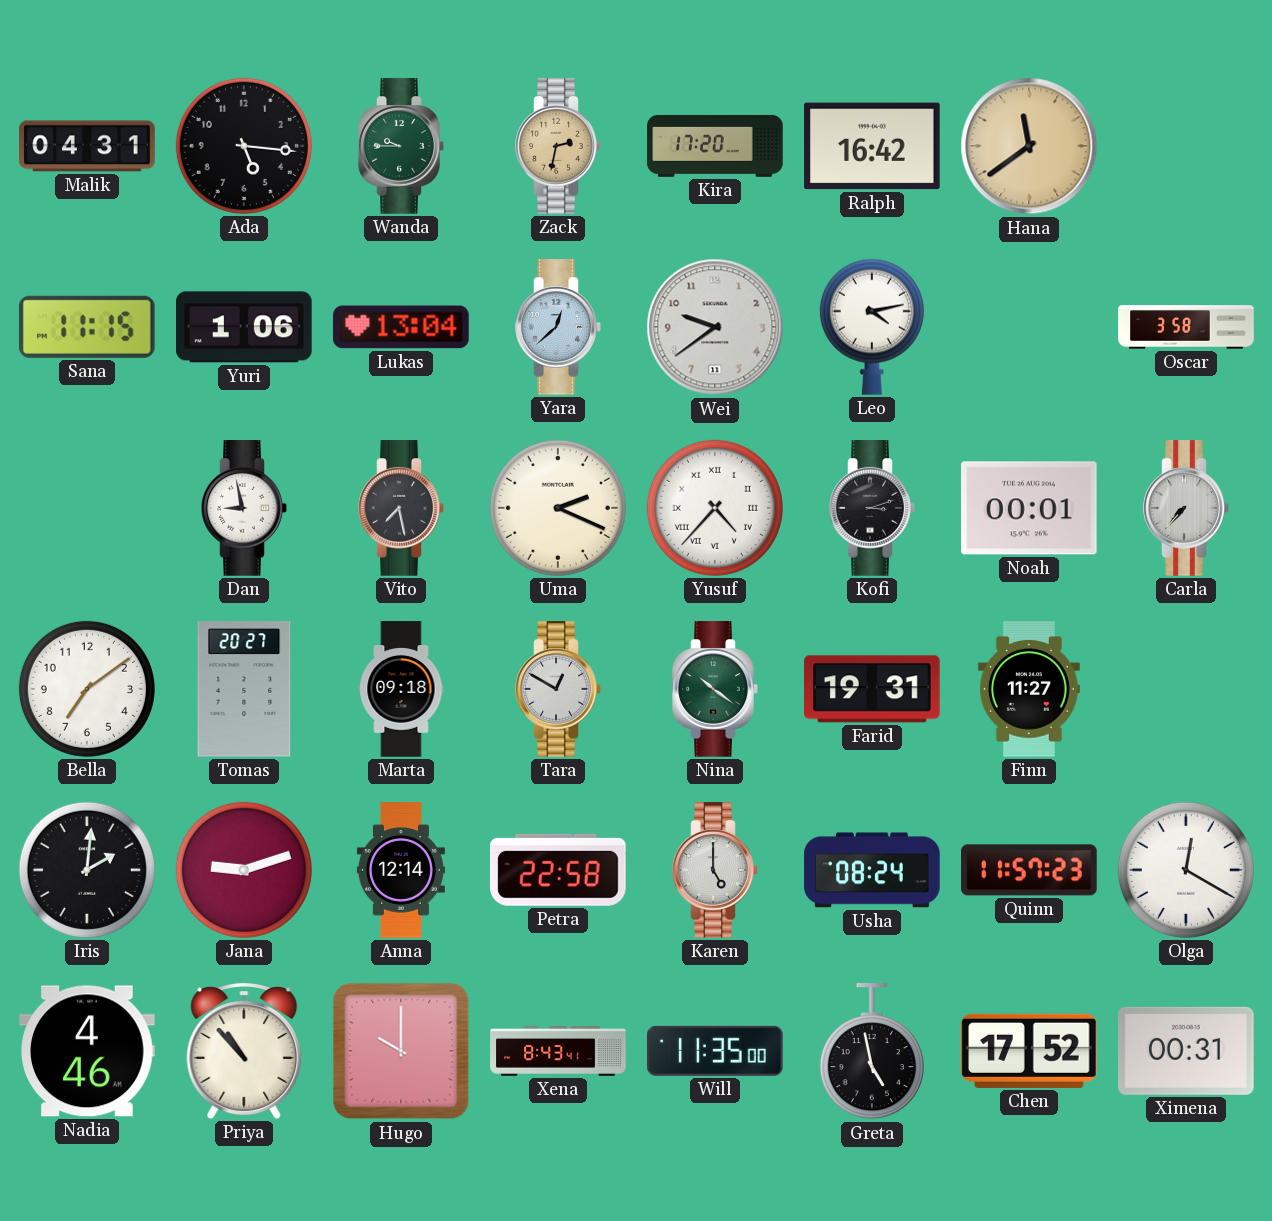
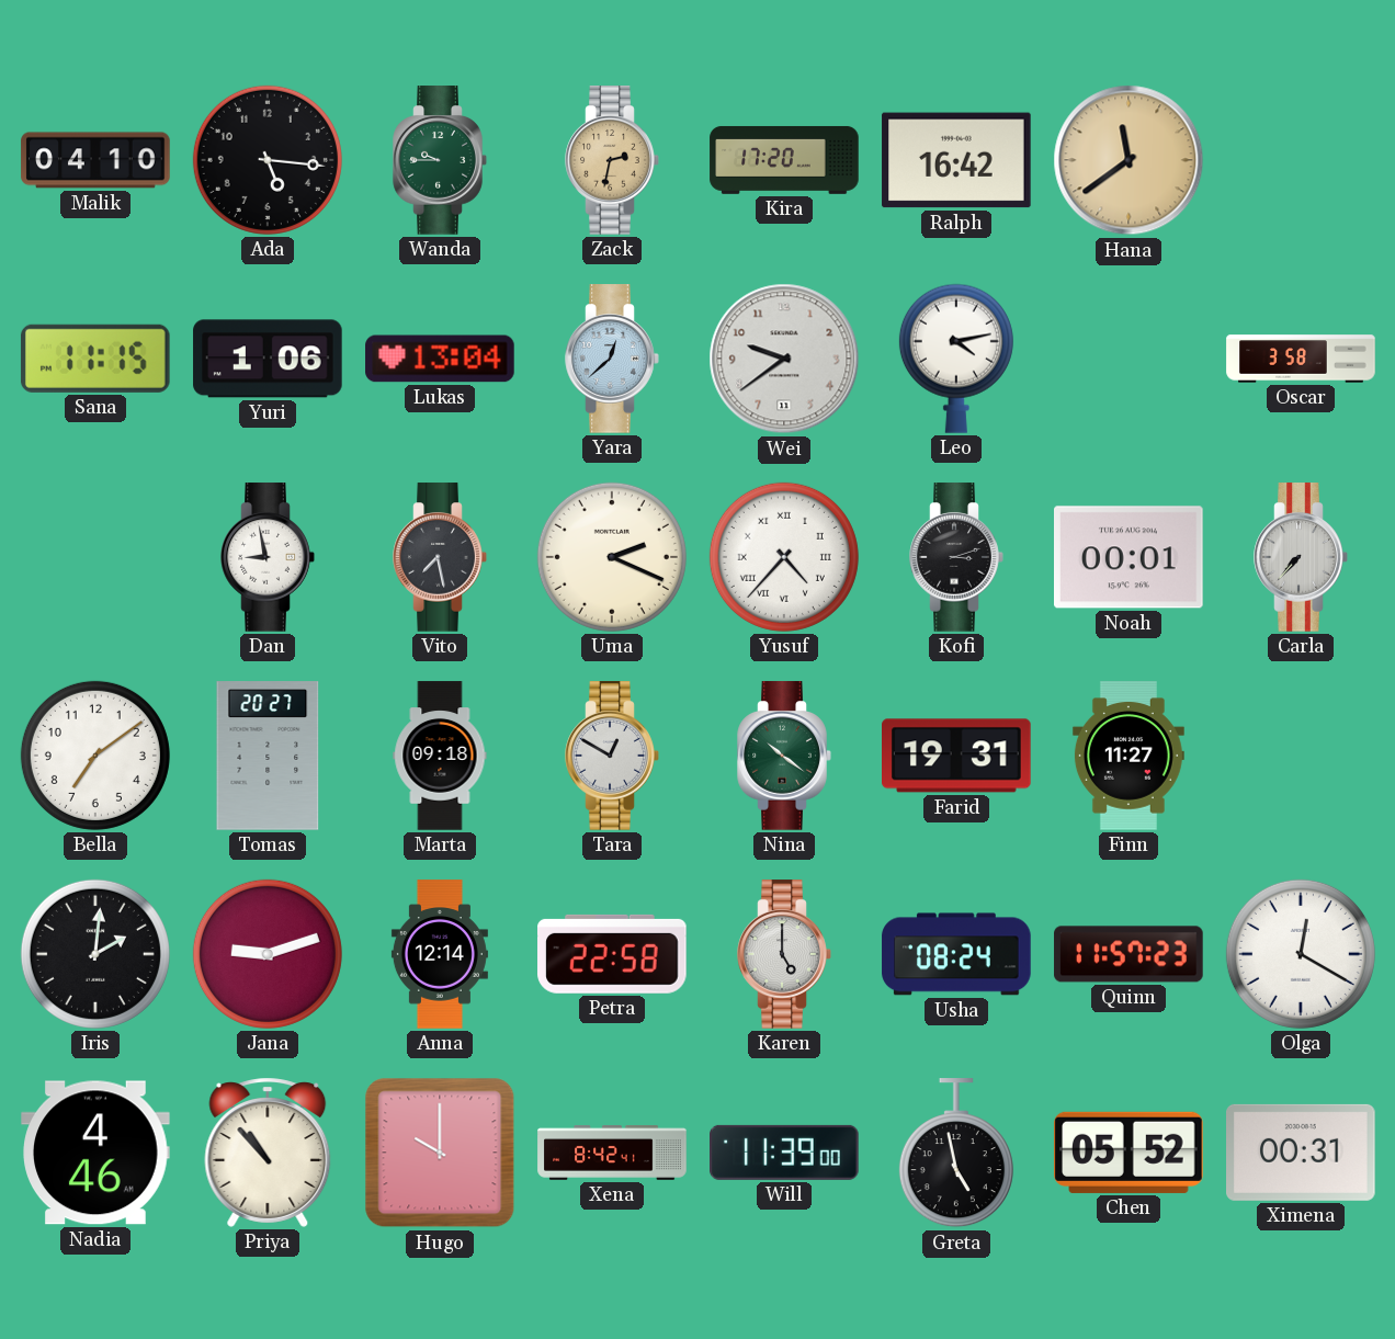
Malik: 04:31 -> 04:10 (95, 160)
Xena: 8:43 -> 8:42 (612, 1154)
Will: 11:35 -> 11:39 (785, 1153)
Chen: 17:52 -> 05:52 (1129, 1153)
